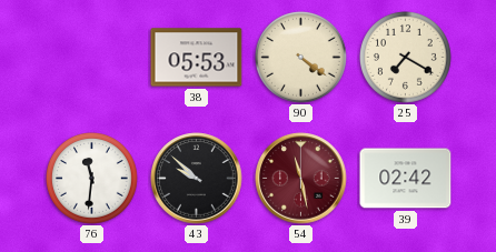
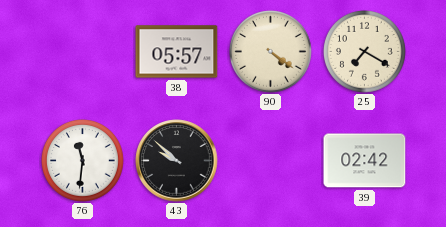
38: 05:53 -> 05:57 (177, 52)
54: 11:28 -> none (301, 179)
